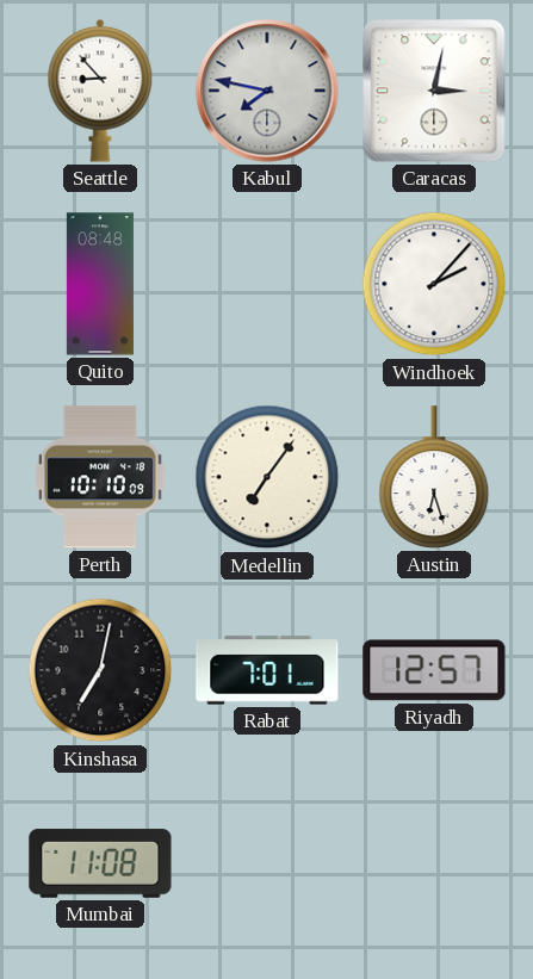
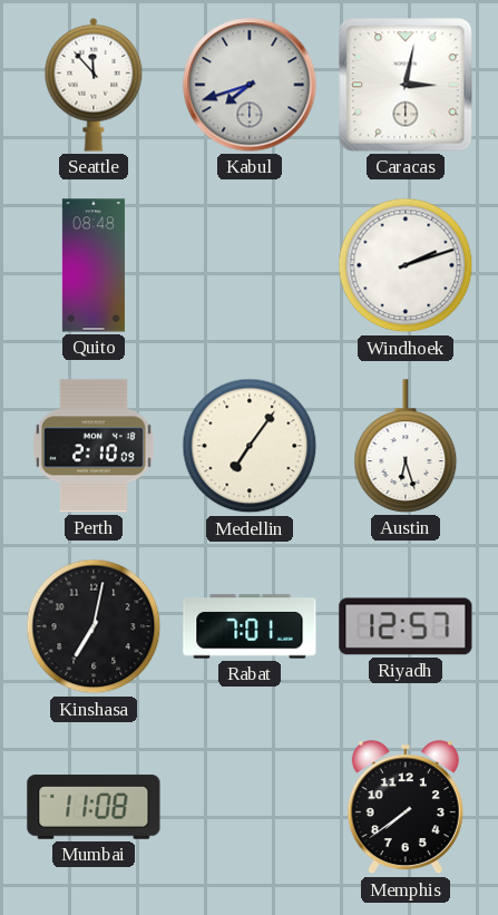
Seattle: 8:53 -> 11:53 (94, 85)
Kabul: 7:47 -> 7:42 (250, 85)
Windhoek: 2:07 -> 2:12 (406, 265)
Perth: 10:10 -> 2:10 (94, 446)
Memphis: none -> 7:39 (406, 808)
